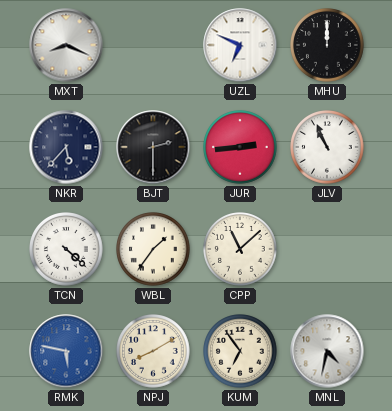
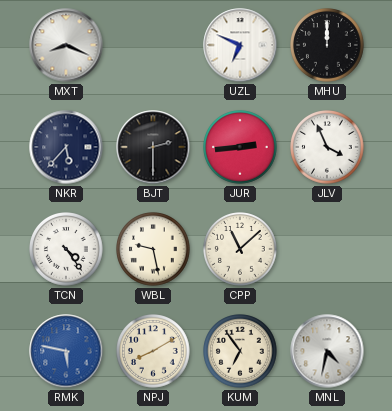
JLV: 10:56 -> 3:56 (327, 147)
TCN: 4:22 -> 4:24 (66, 249)
WBL: 1:36 -> 9:28 (153, 249)
